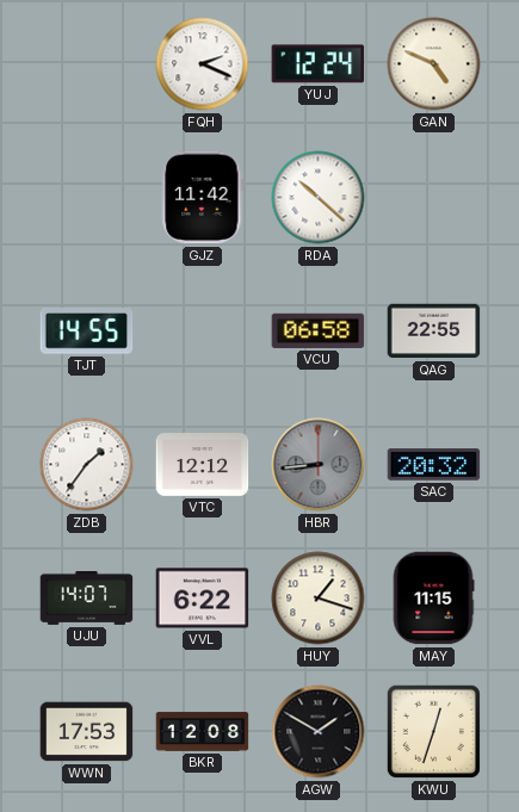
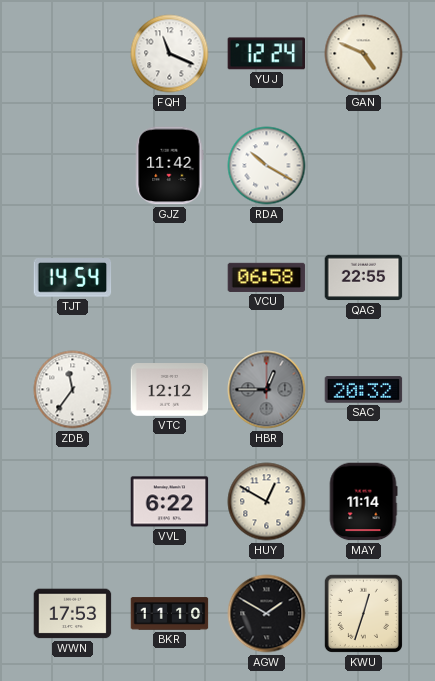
FQH: 2:19 -> 11:19 (170, 54)
RDA: 10:22 -> 10:20 (267, 166)
TJT: 14:55 -> 14:54 (73, 278)
ZDB: 1:36 -> 11:36 (73, 390)
HBR: 8:44 -> 12:45 (267, 390)
UJU: 14:07 -> none (87, 597)
HUY: 1:18 -> 12:50 (267, 502)
MAY: 11:15 -> 11:14 (363, 502)
BKR: 12:08 -> 11:10 (170, 614)
